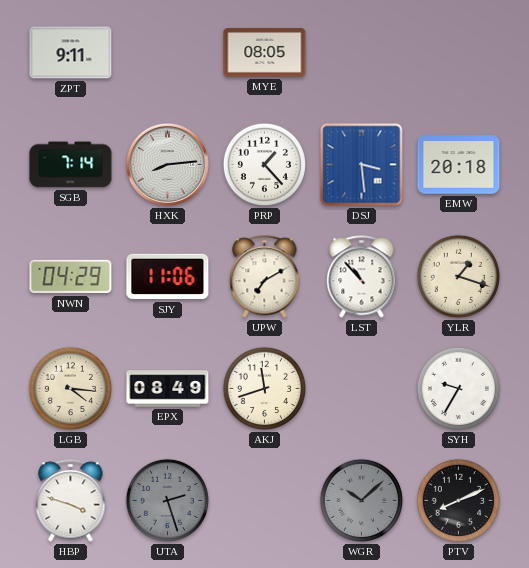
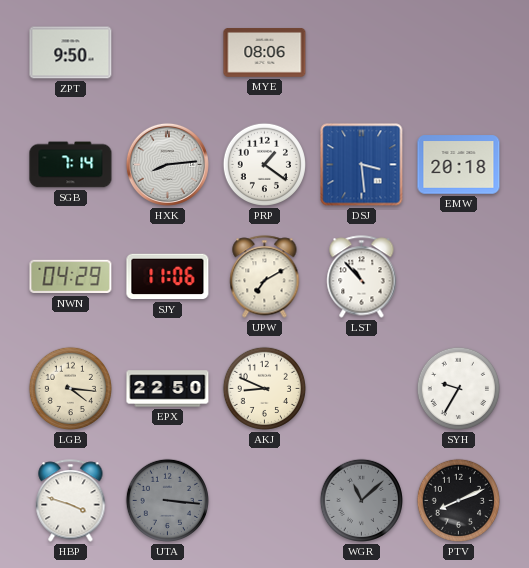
ZPT: 9:11 -> 9:50 (71, 53)
MYE: 08:05 -> 08:06 (265, 53)
PRP: 1:23 -> 1:21 (264, 164)
YLR: 1:18 -> none (458, 276)
EPX: 08:49 -> 22:50 (168, 389)
AKJ: 11:42 -> 8:49 (264, 388)
UTA: 2:27 -> 3:16 (167, 500)
WGR: 10:08 -> 11:08 (361, 500)
